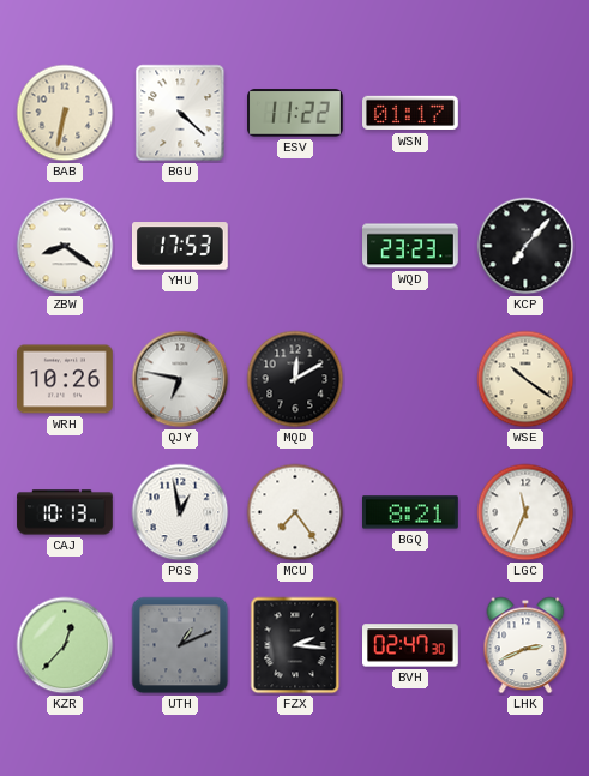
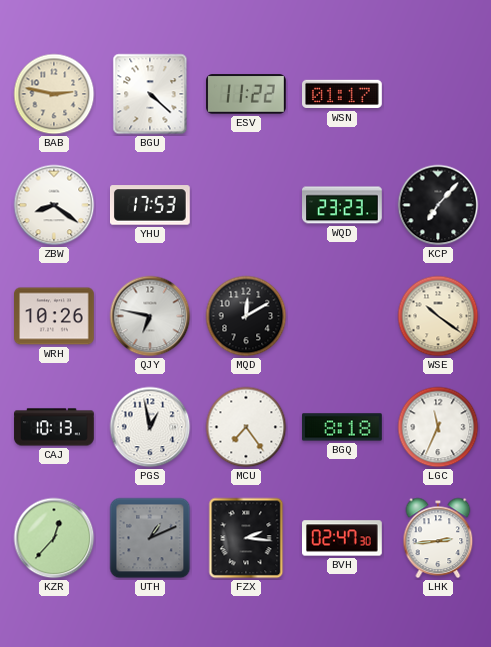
BAB: 6:32 -> 2:47 (54, 94)
BGQ: 8:21 -> 8:18 (343, 427)
LHK: 2:41 -> 2:44 (438, 538)
